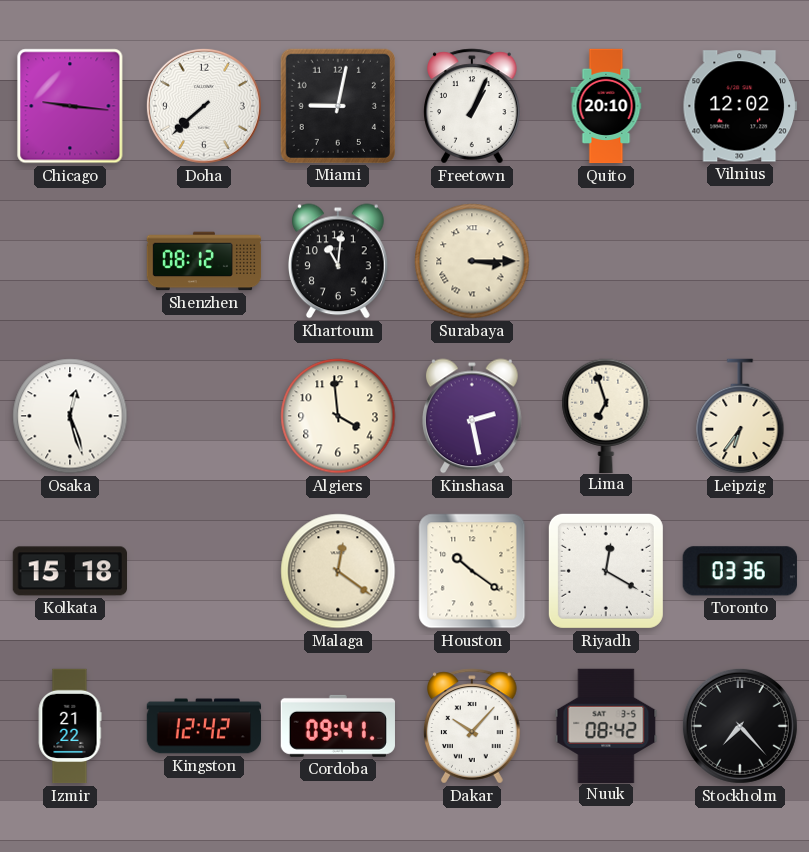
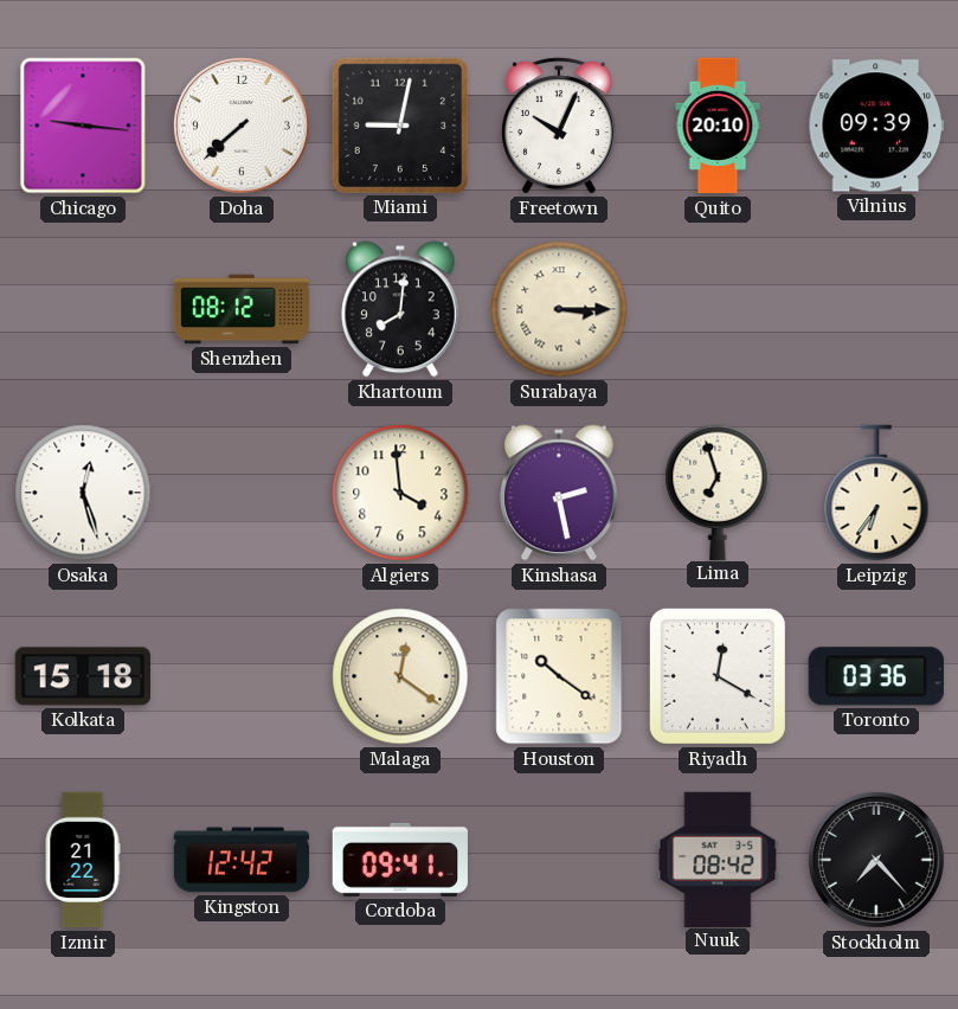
Freetown: 1:04 -> 10:04 (559, 126)
Vilnius: 12:02 -> 09:39 (875, 126)
Khartoum: 11:01 -> 8:01 (401, 309)
Dakar: 10:07 -> none (472, 726)
